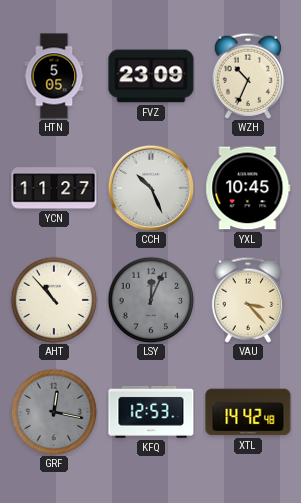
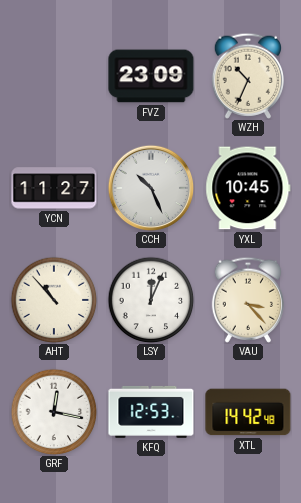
HTN: 5:05 -> none (54, 76)
LSY dial: grey -> white (151, 300)
GRF dial: grey -> white (54, 412)
